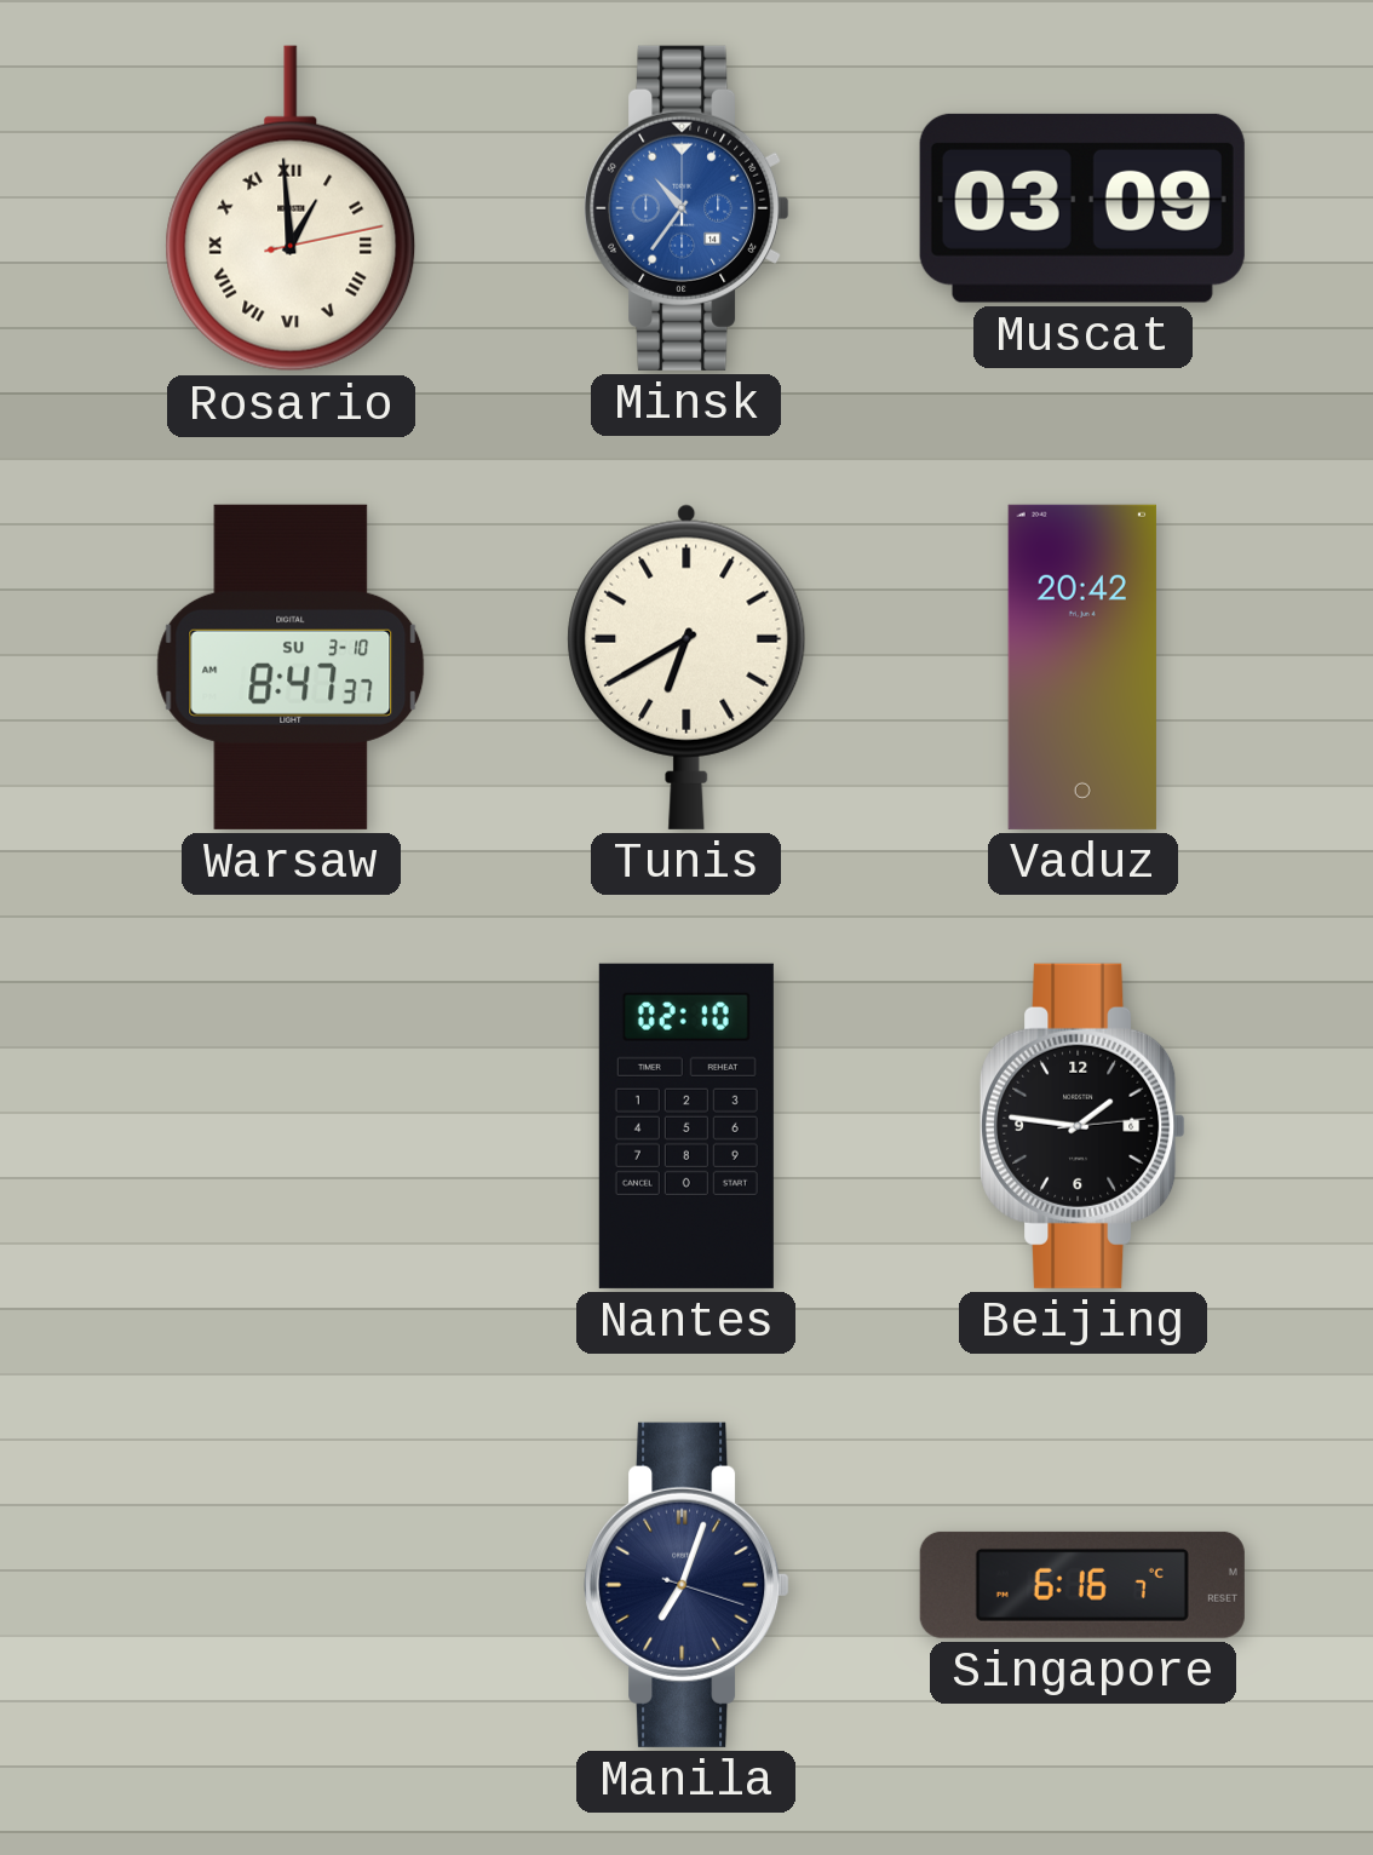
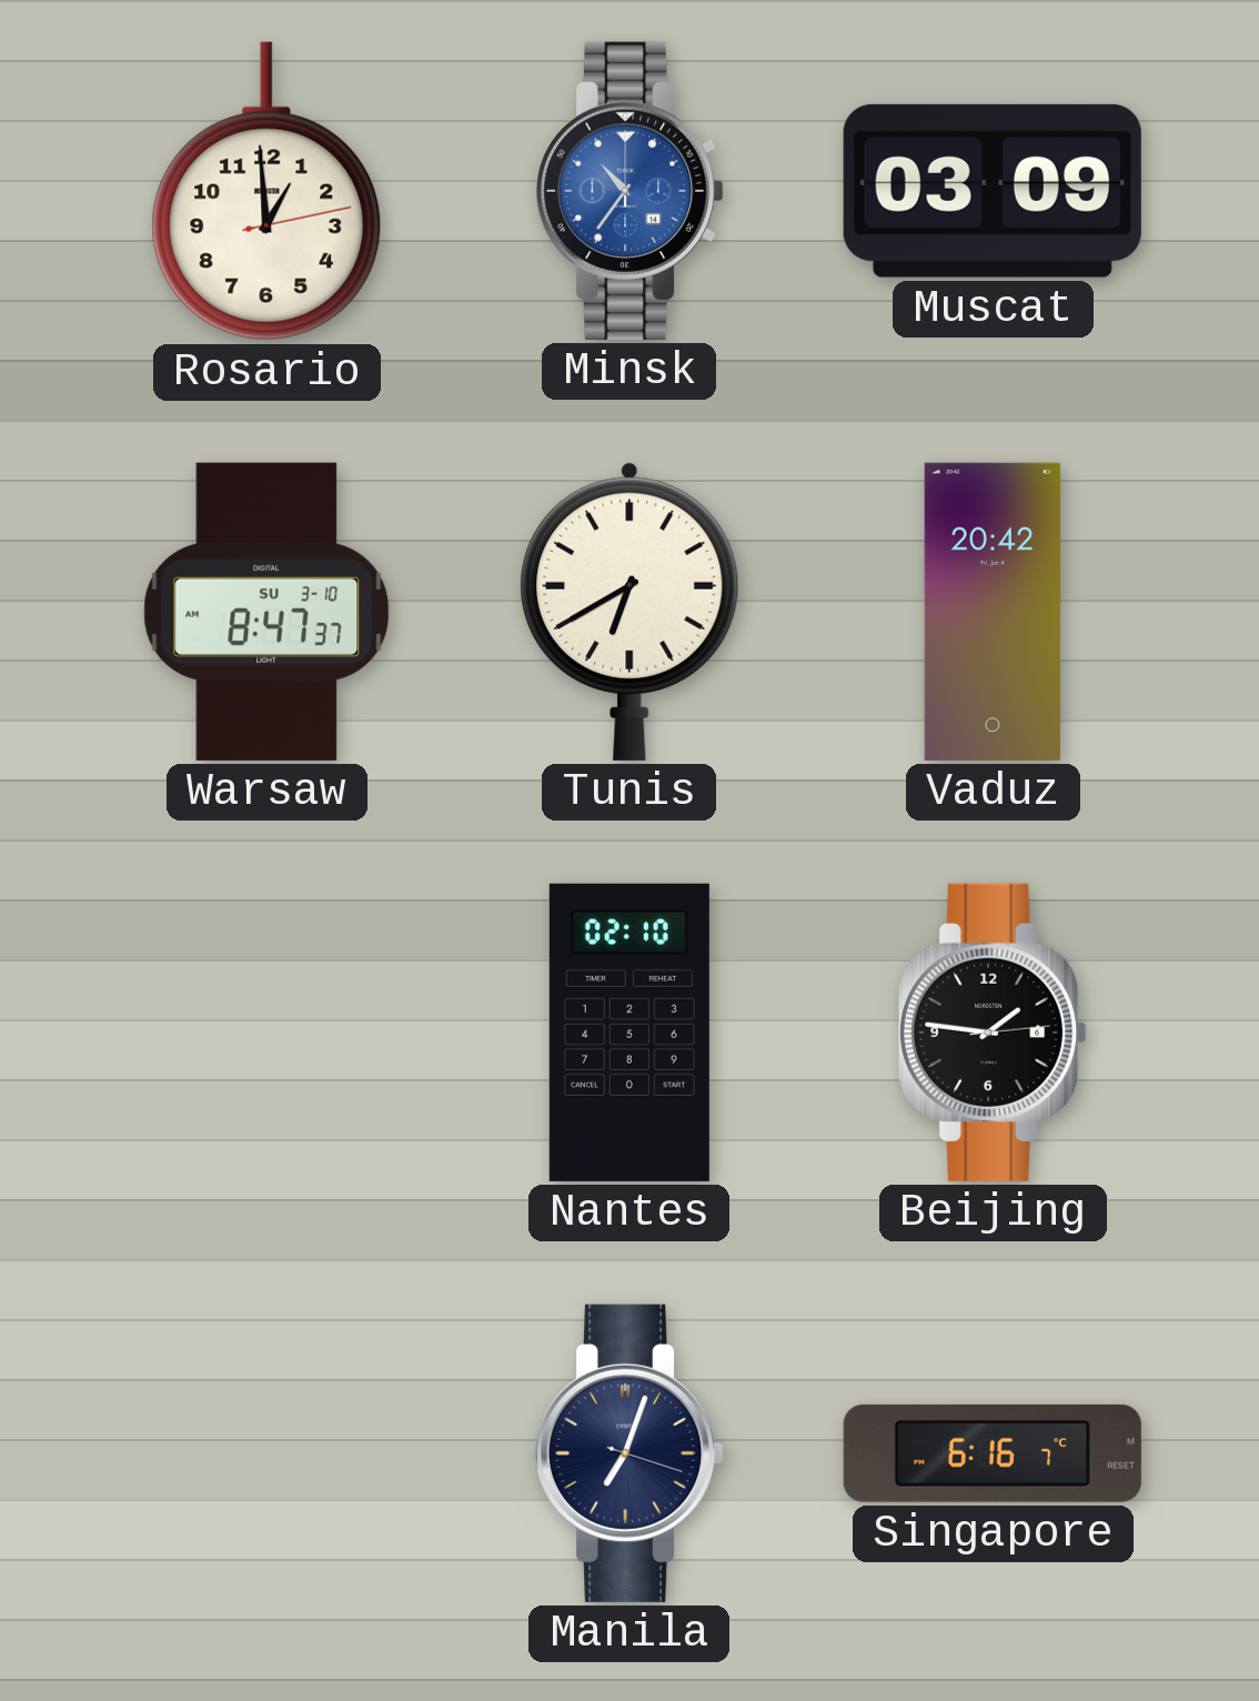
Rosario numerals: Roman -> Arabic (266, 191)
